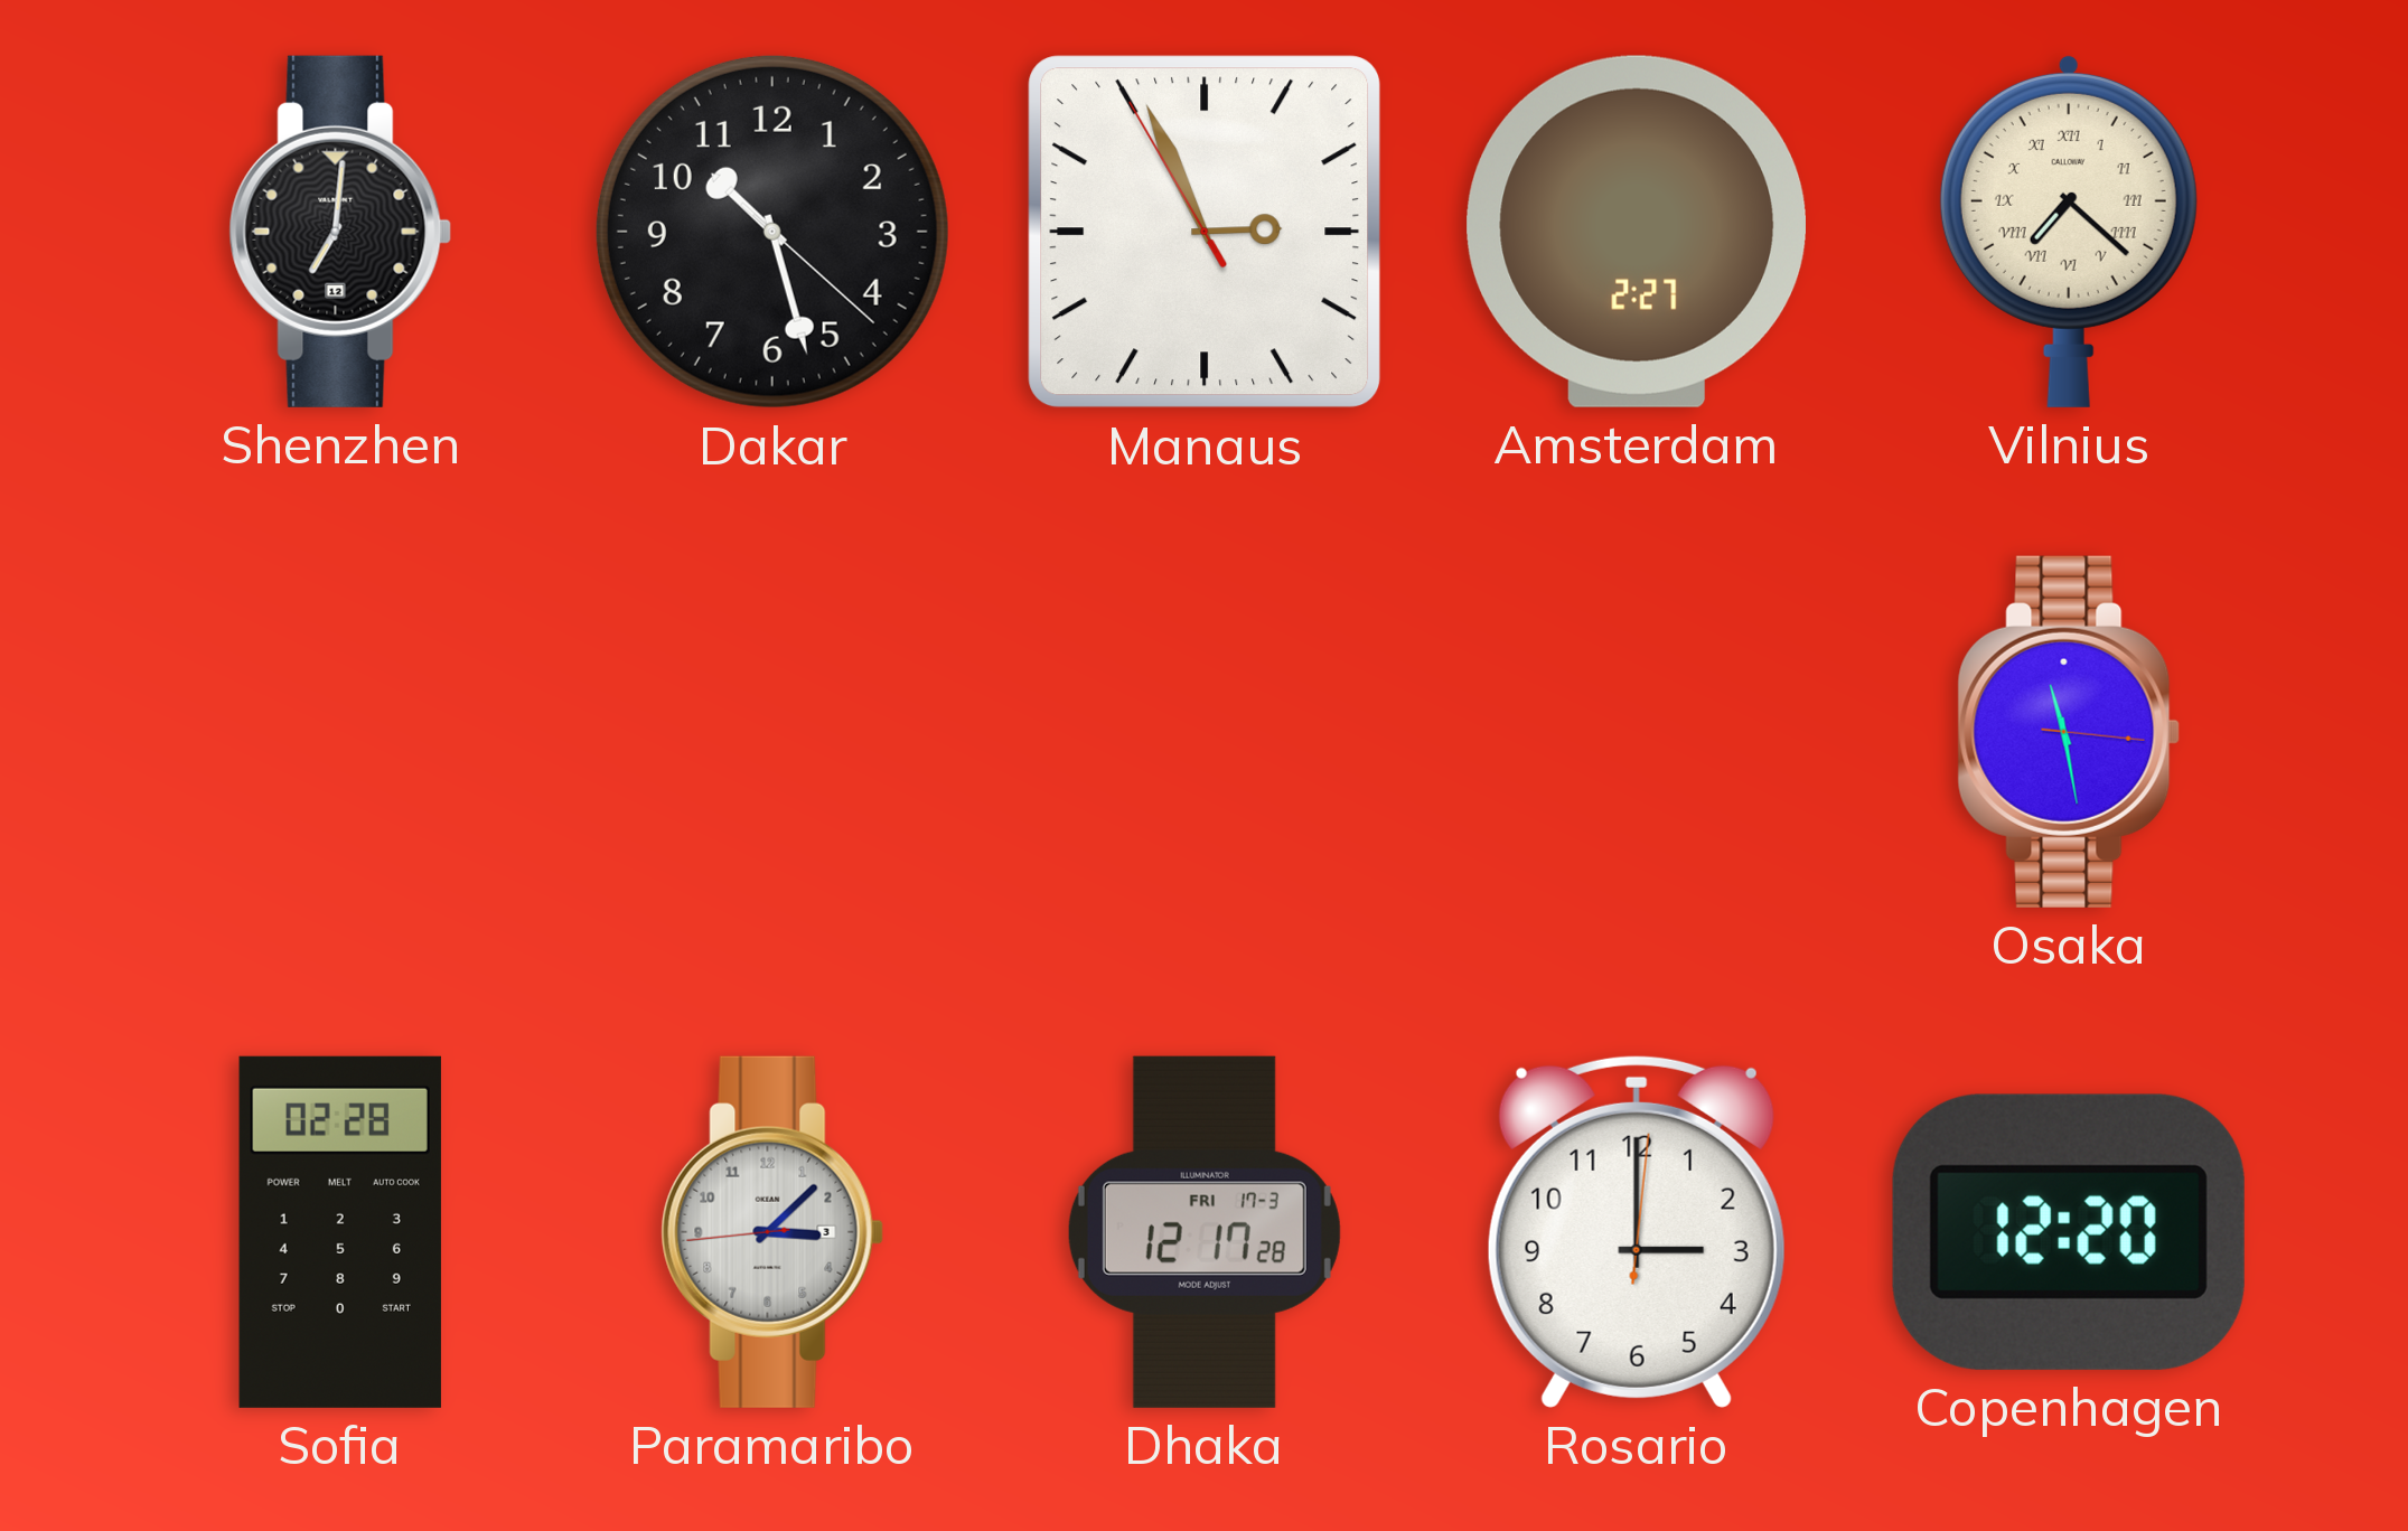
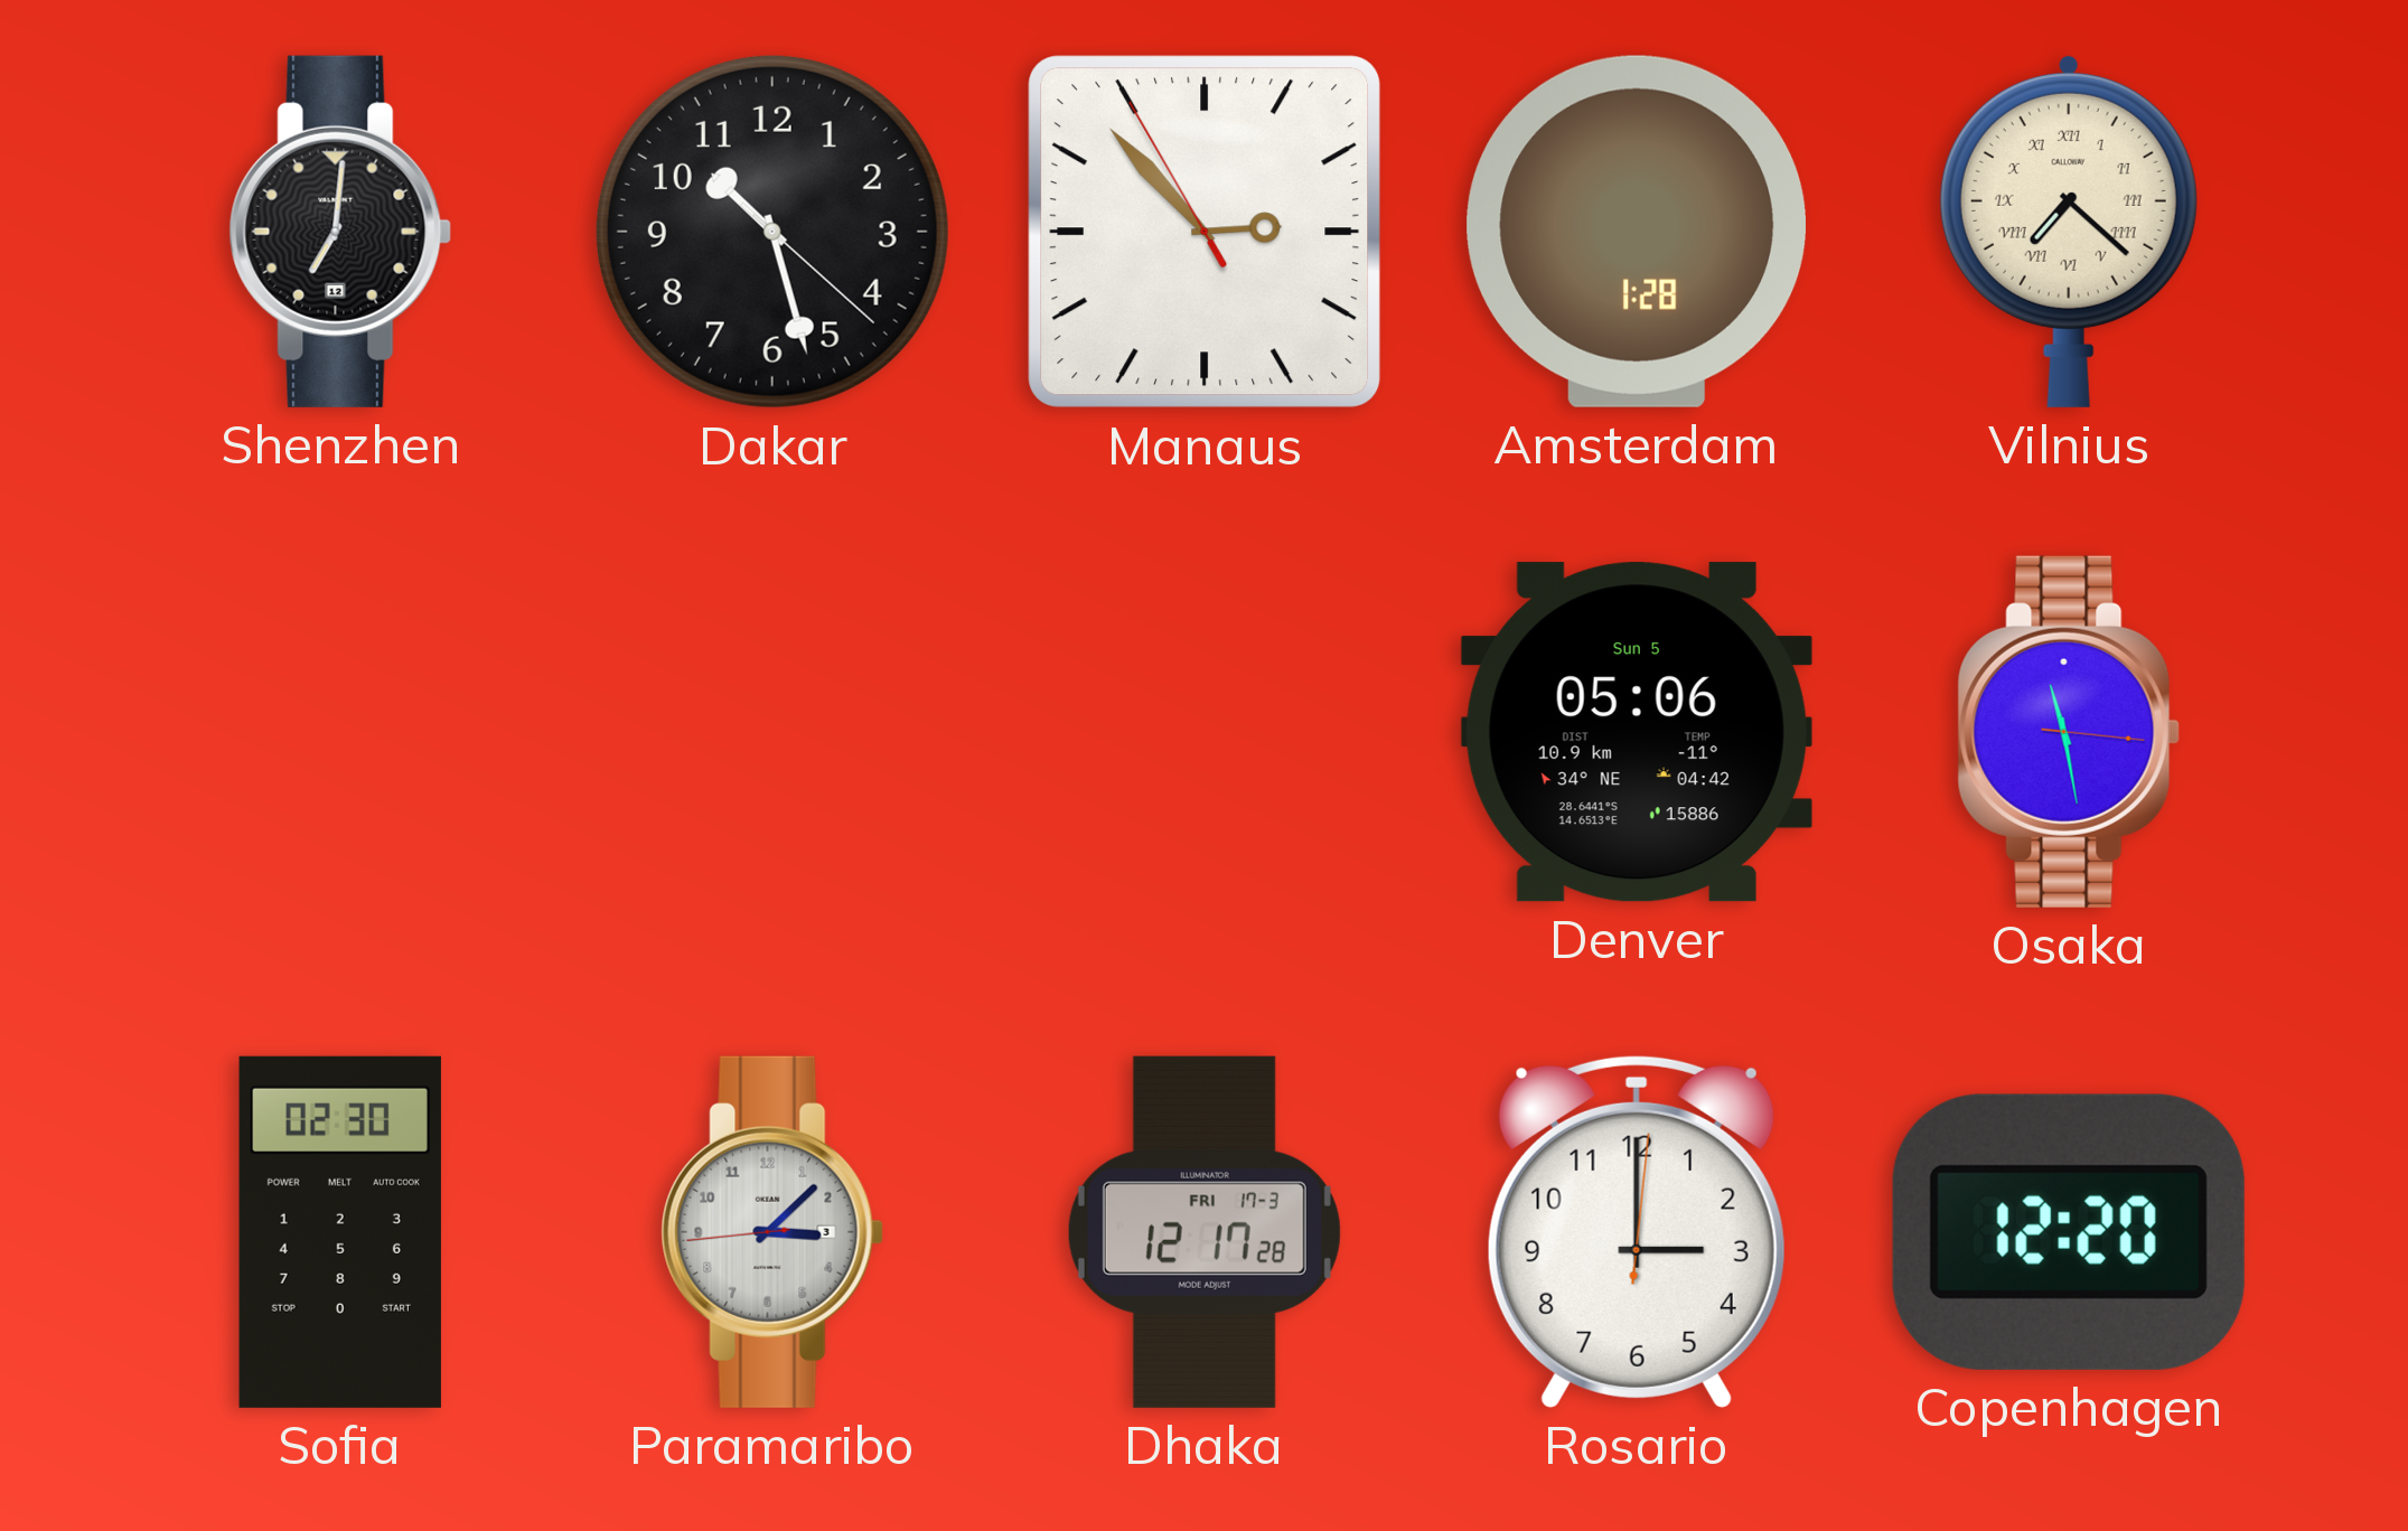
Manaus: 2:55 -> 2:52 (1205, 232)
Amsterdam: 2:27 -> 1:28 (1637, 232)
Denver: none -> 05:06 (1637, 732)
Sofia: 02:28 -> 02:30 (340, 1232)
